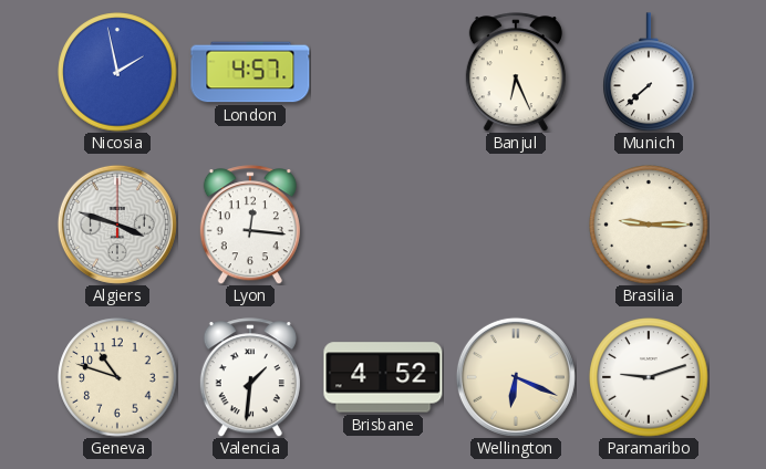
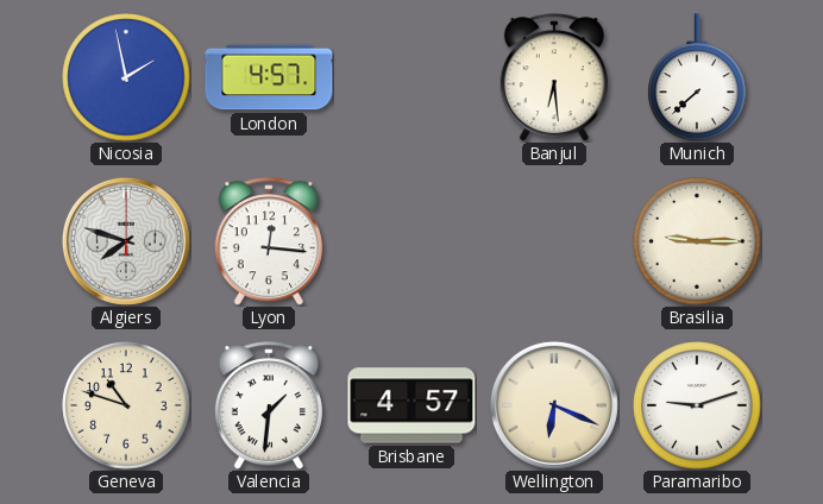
Banjul: 6:26 -> 6:29 (554, 77)
Algiers: 3:48 -> 7:48 (126, 241)
Brisbane: 4:52 -> 4:57 (411, 405)
